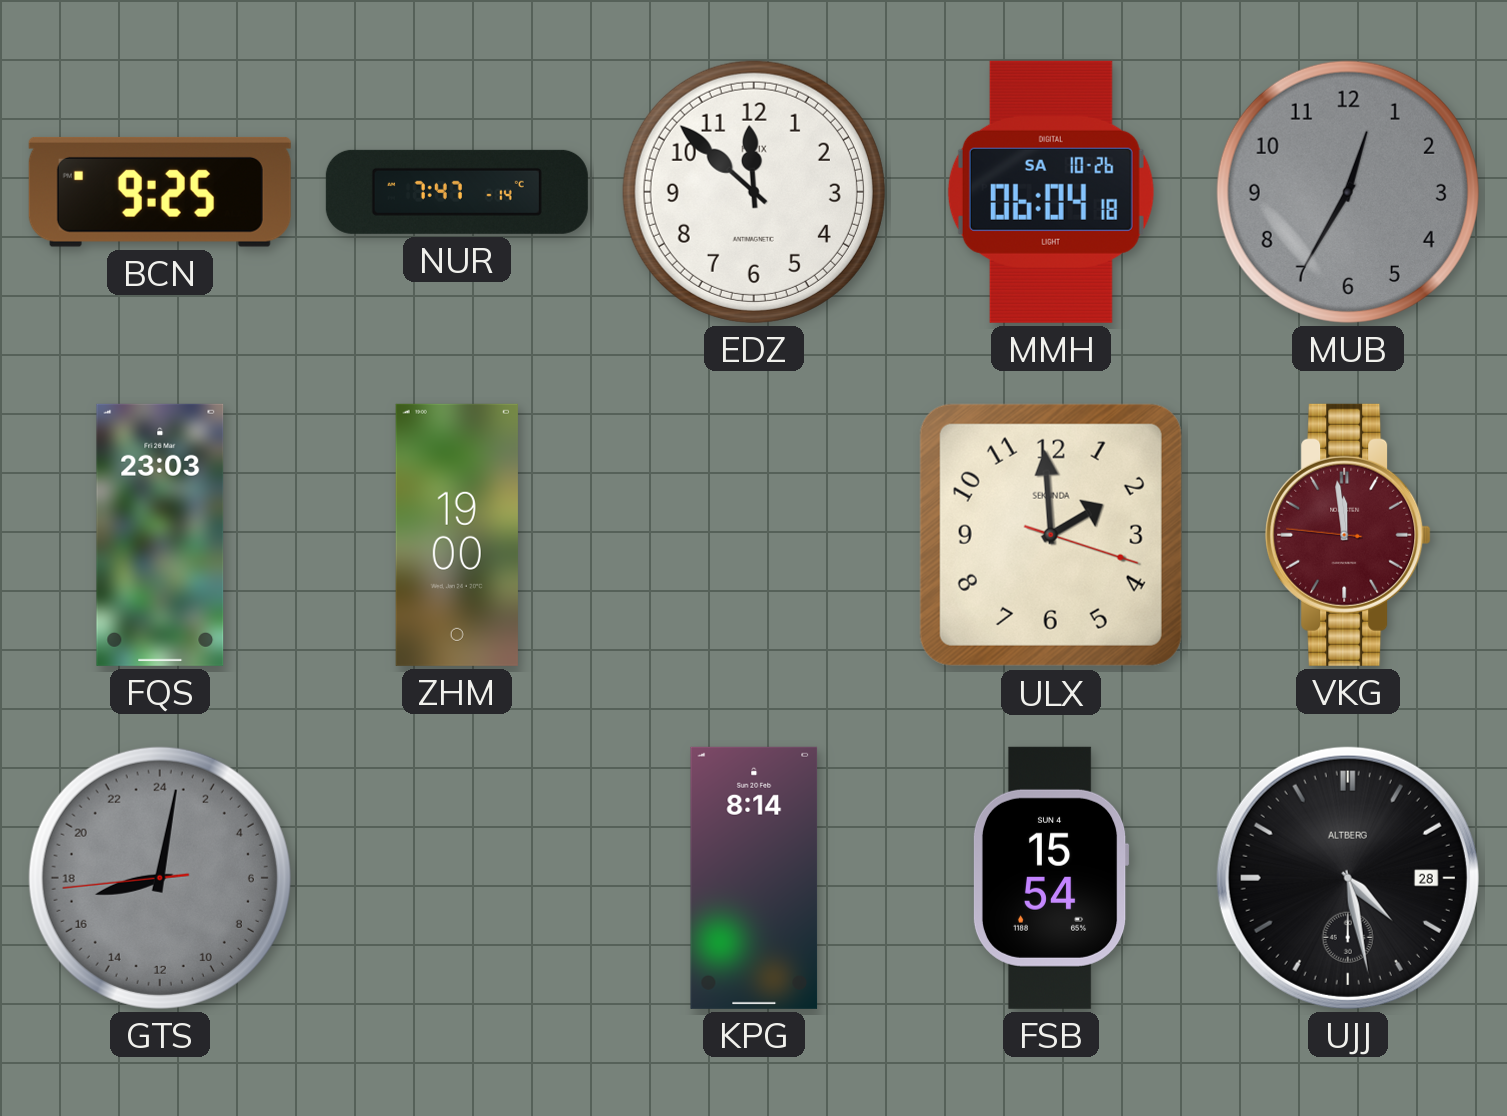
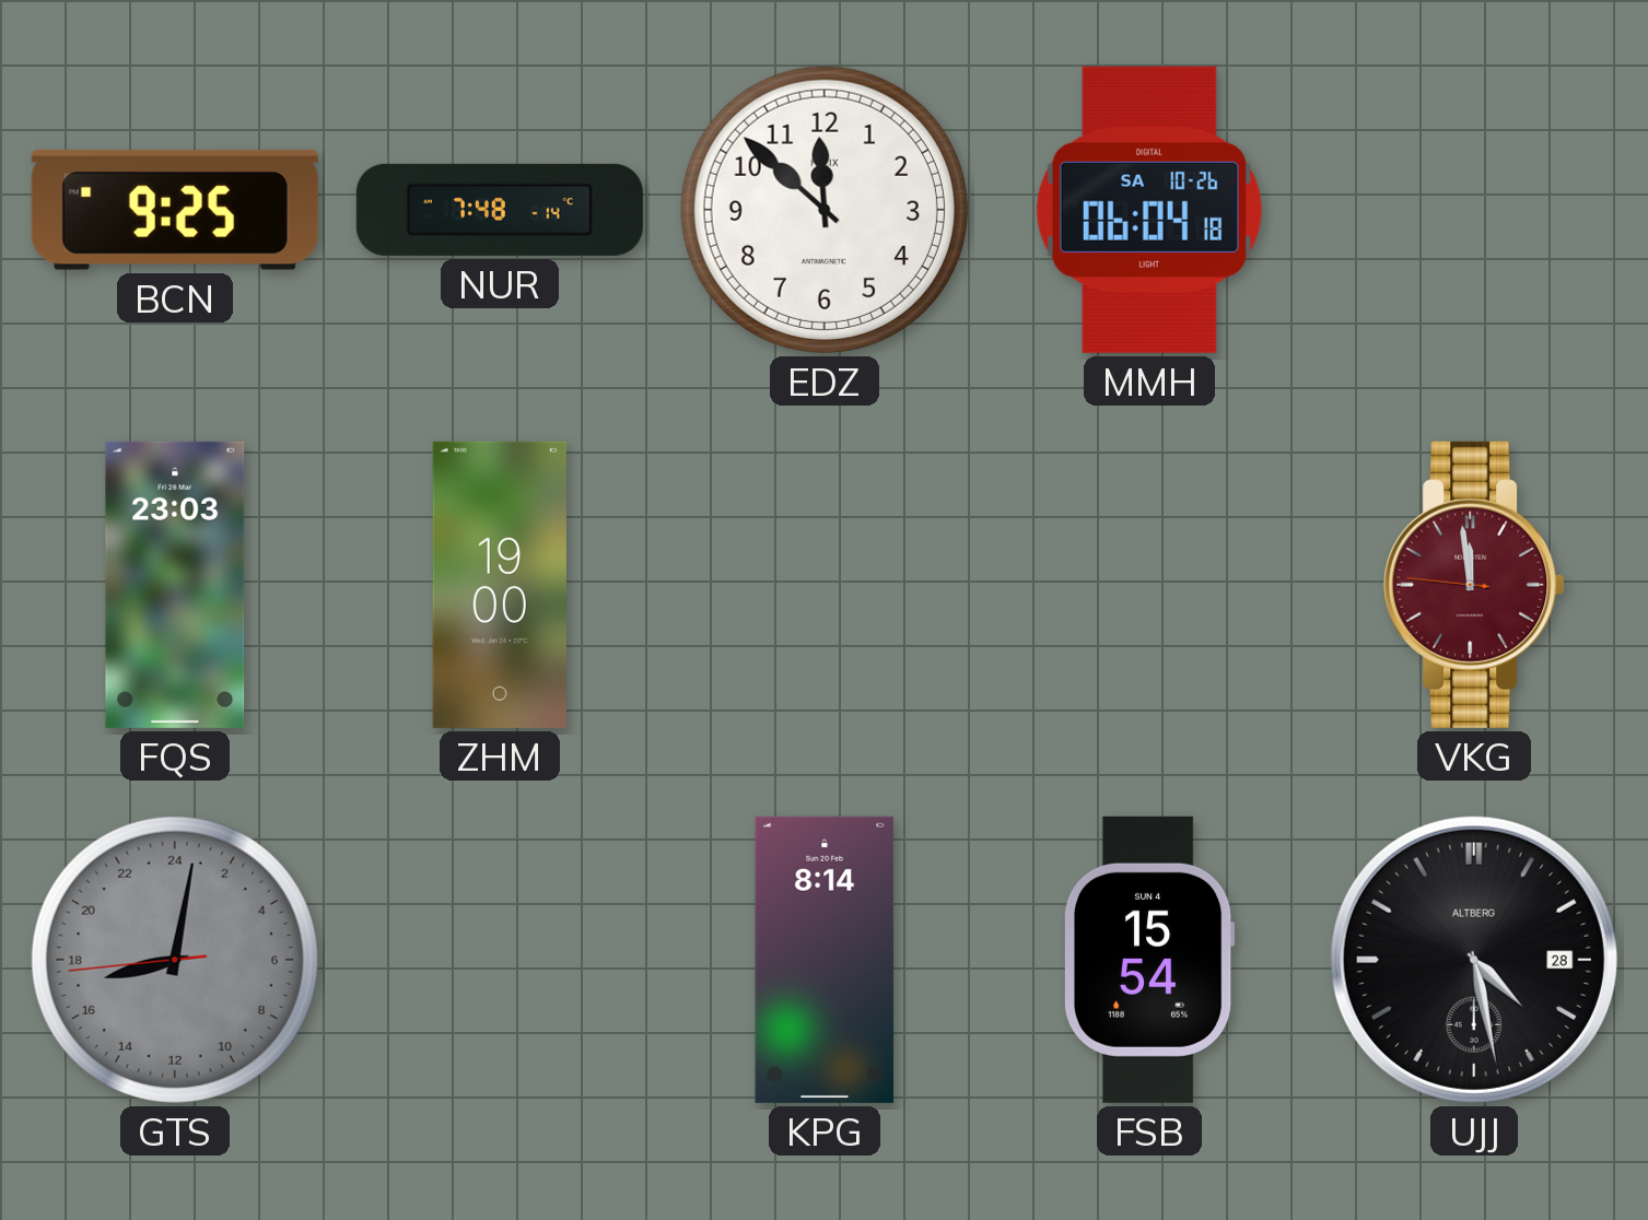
NUR: 7:47 -> 7:48 (500, 210)
MUB: 12:35 -> none (1348, 192)
ULX: 1:59 -> none (1051, 535)
